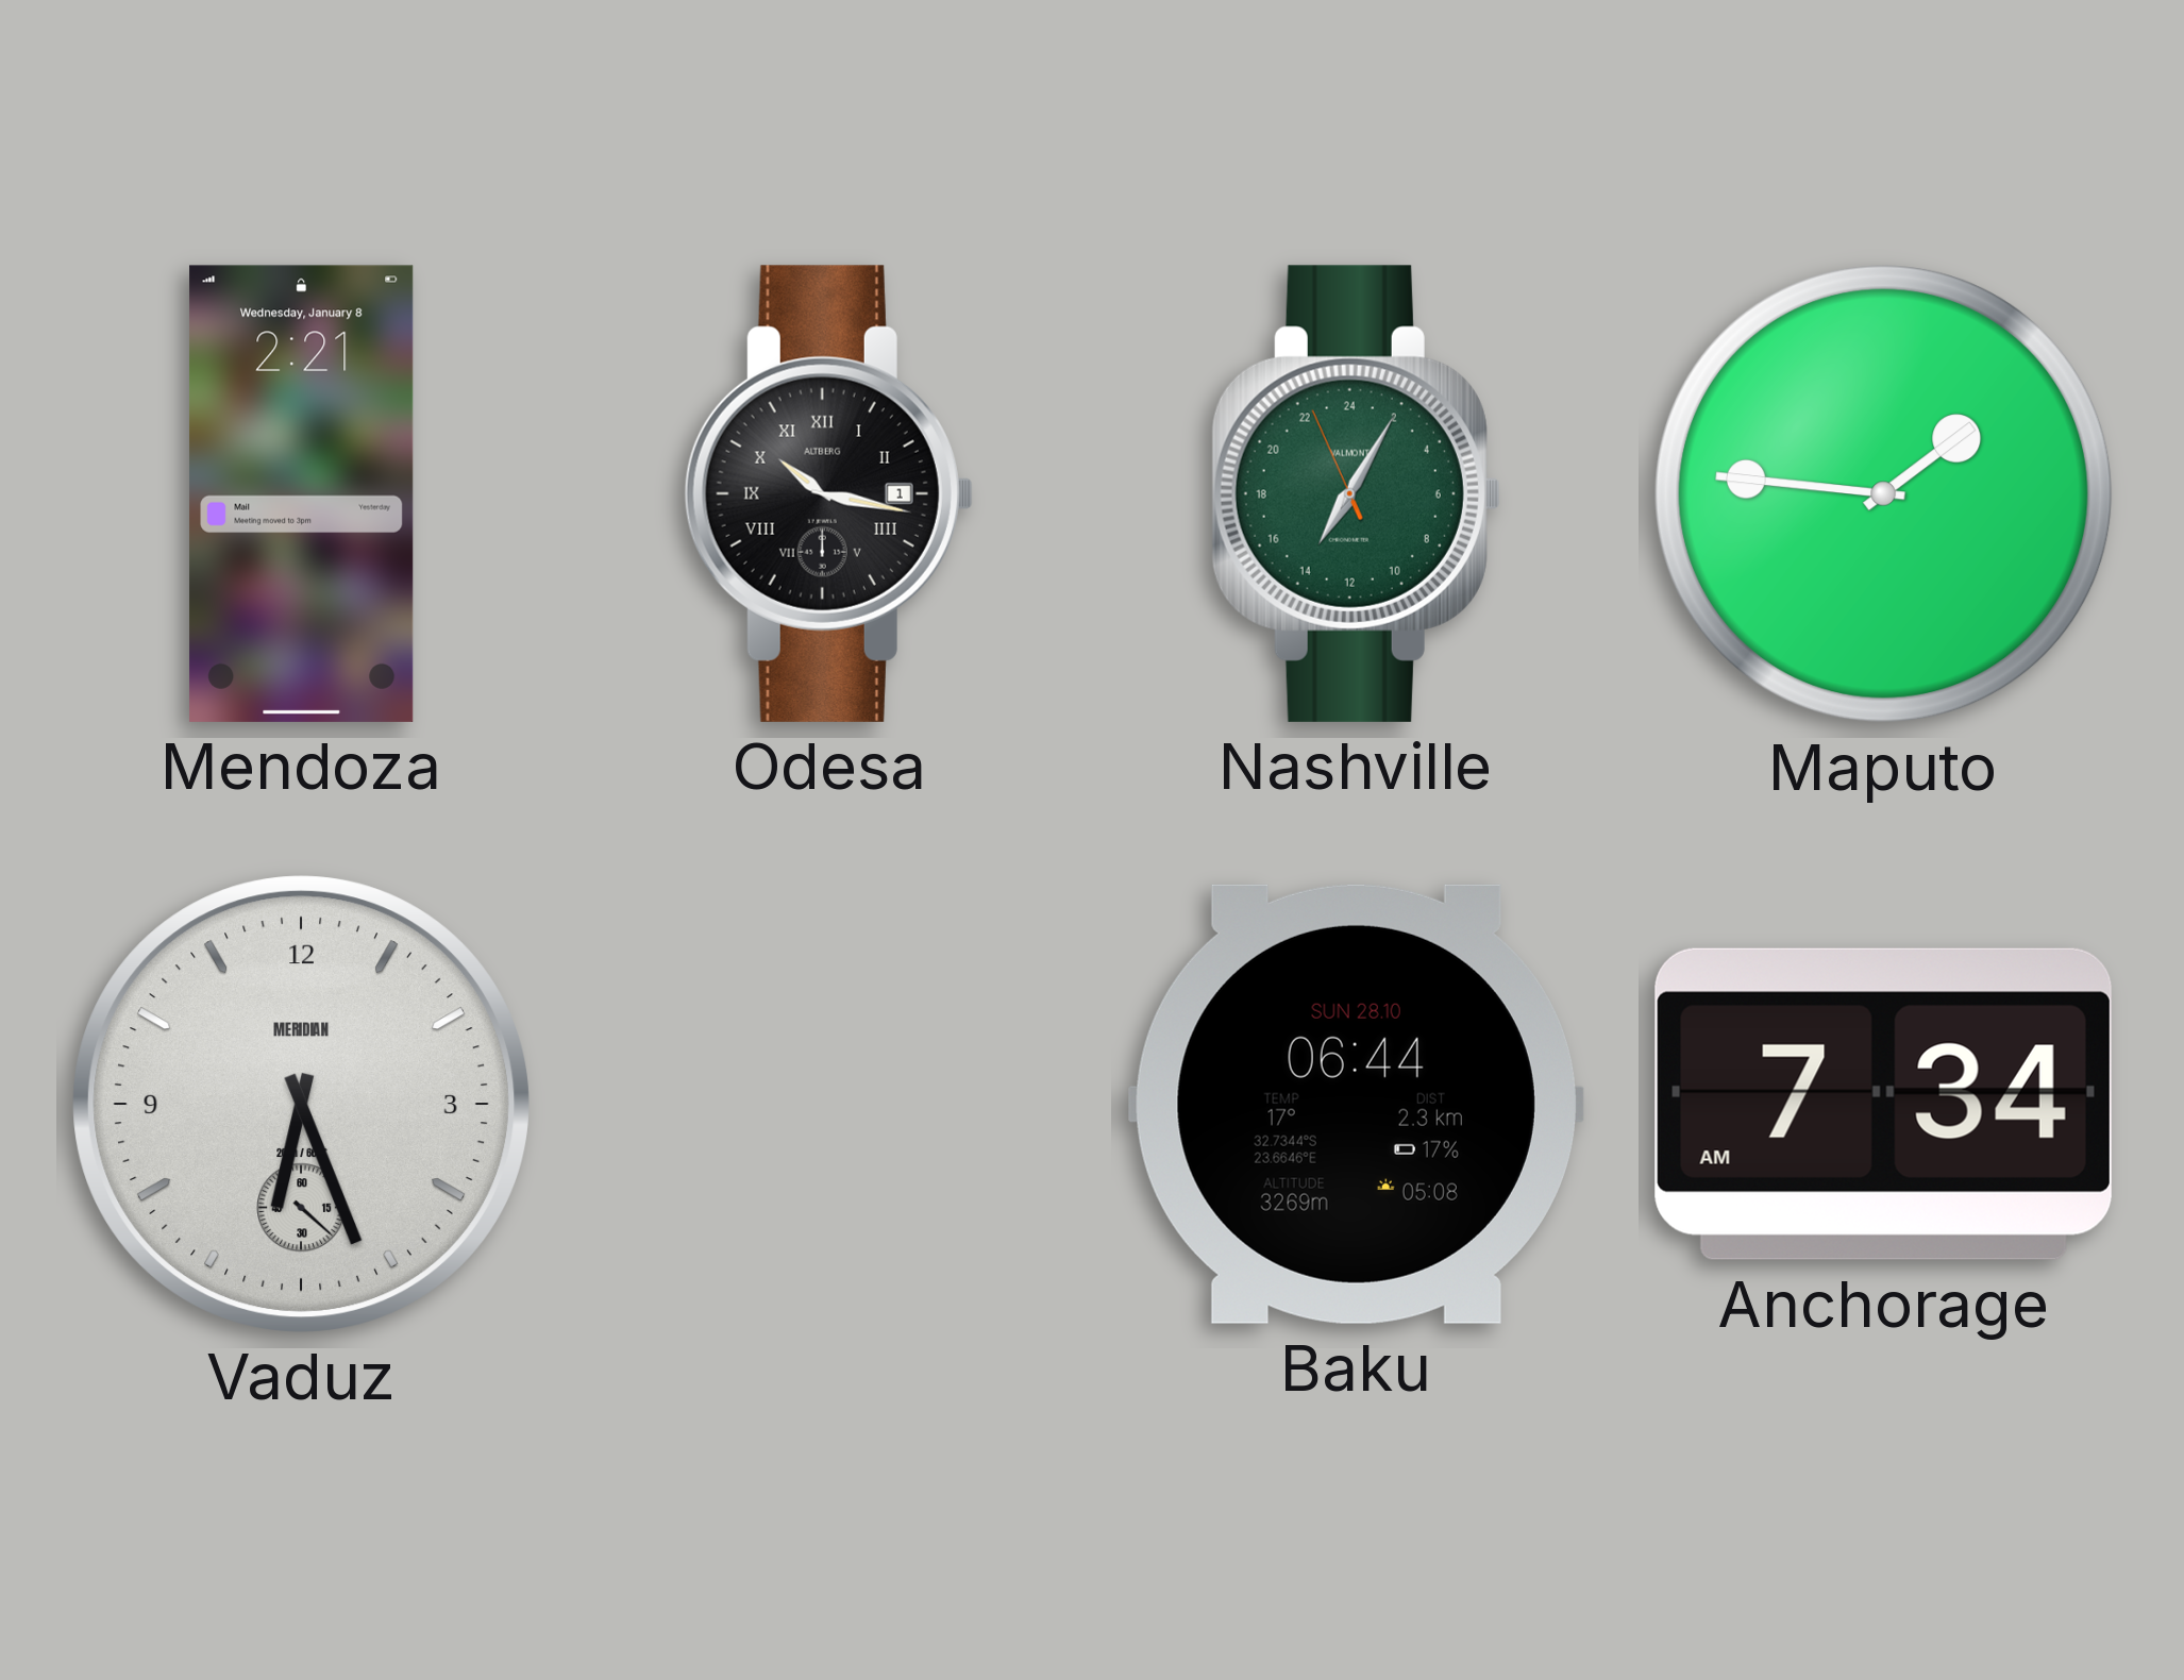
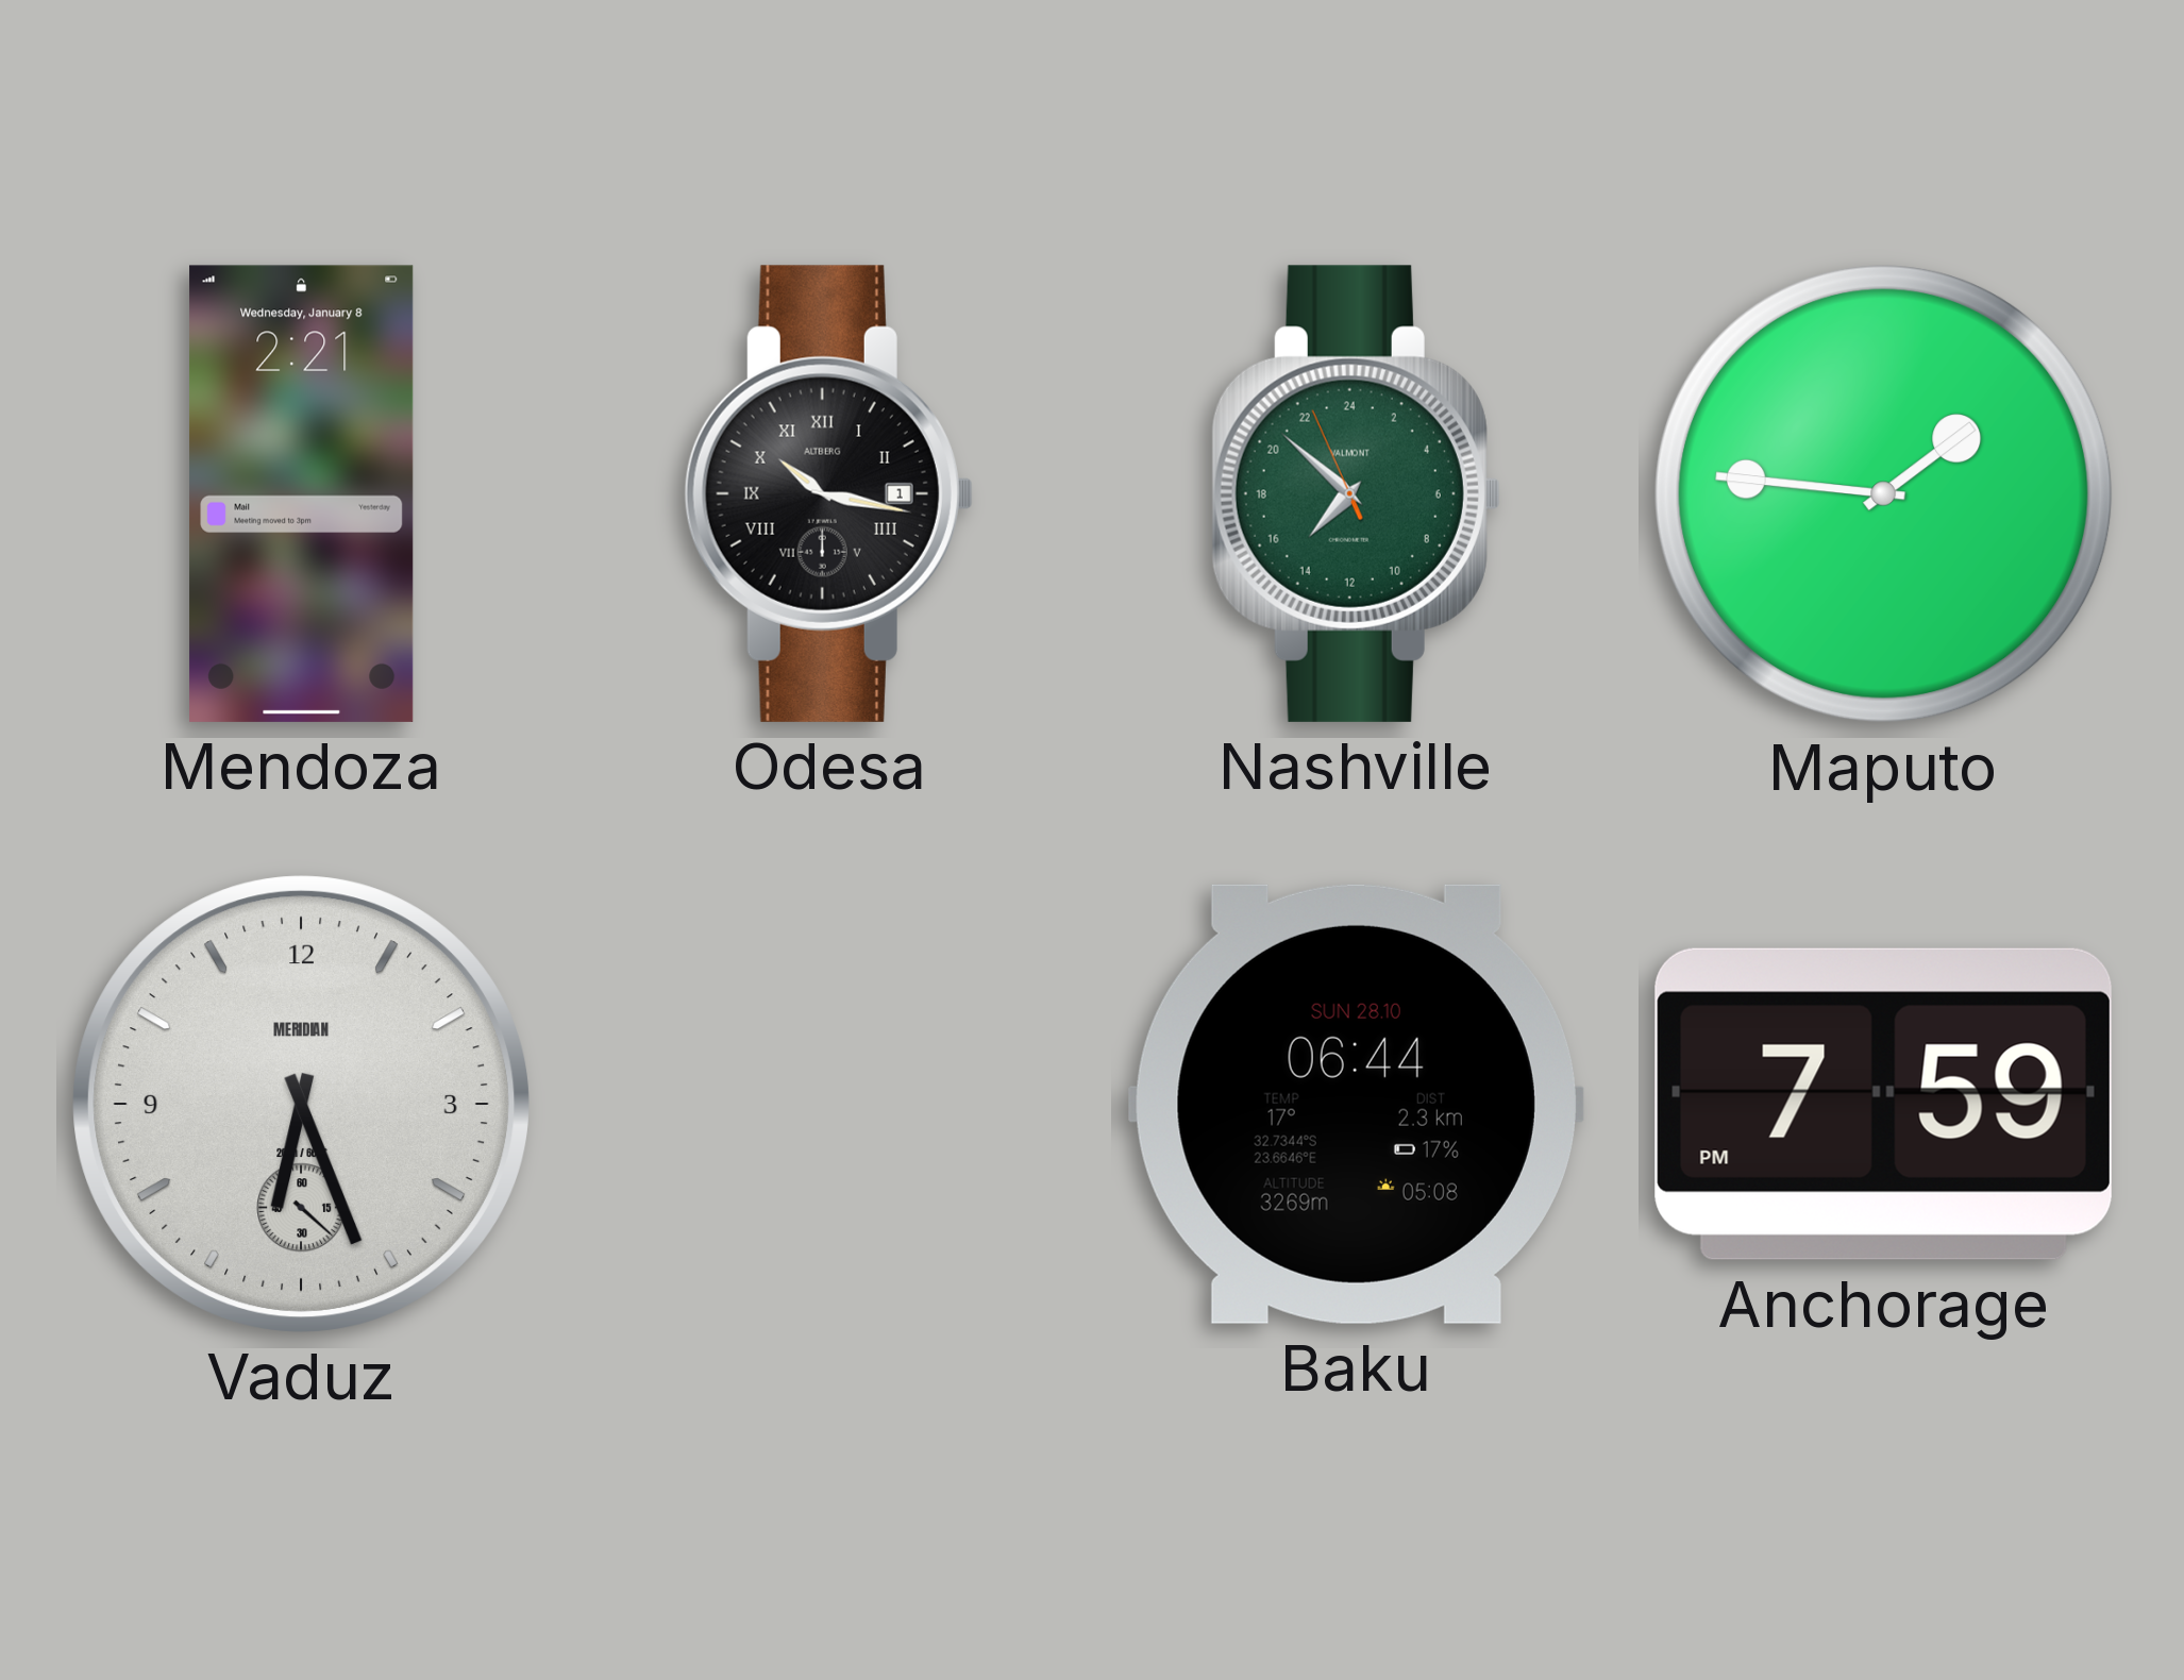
Nashville: 14:04 -> 14:51 (1356, 493)
Anchorage: 7:34 -> 7:59 (1883, 1104)
